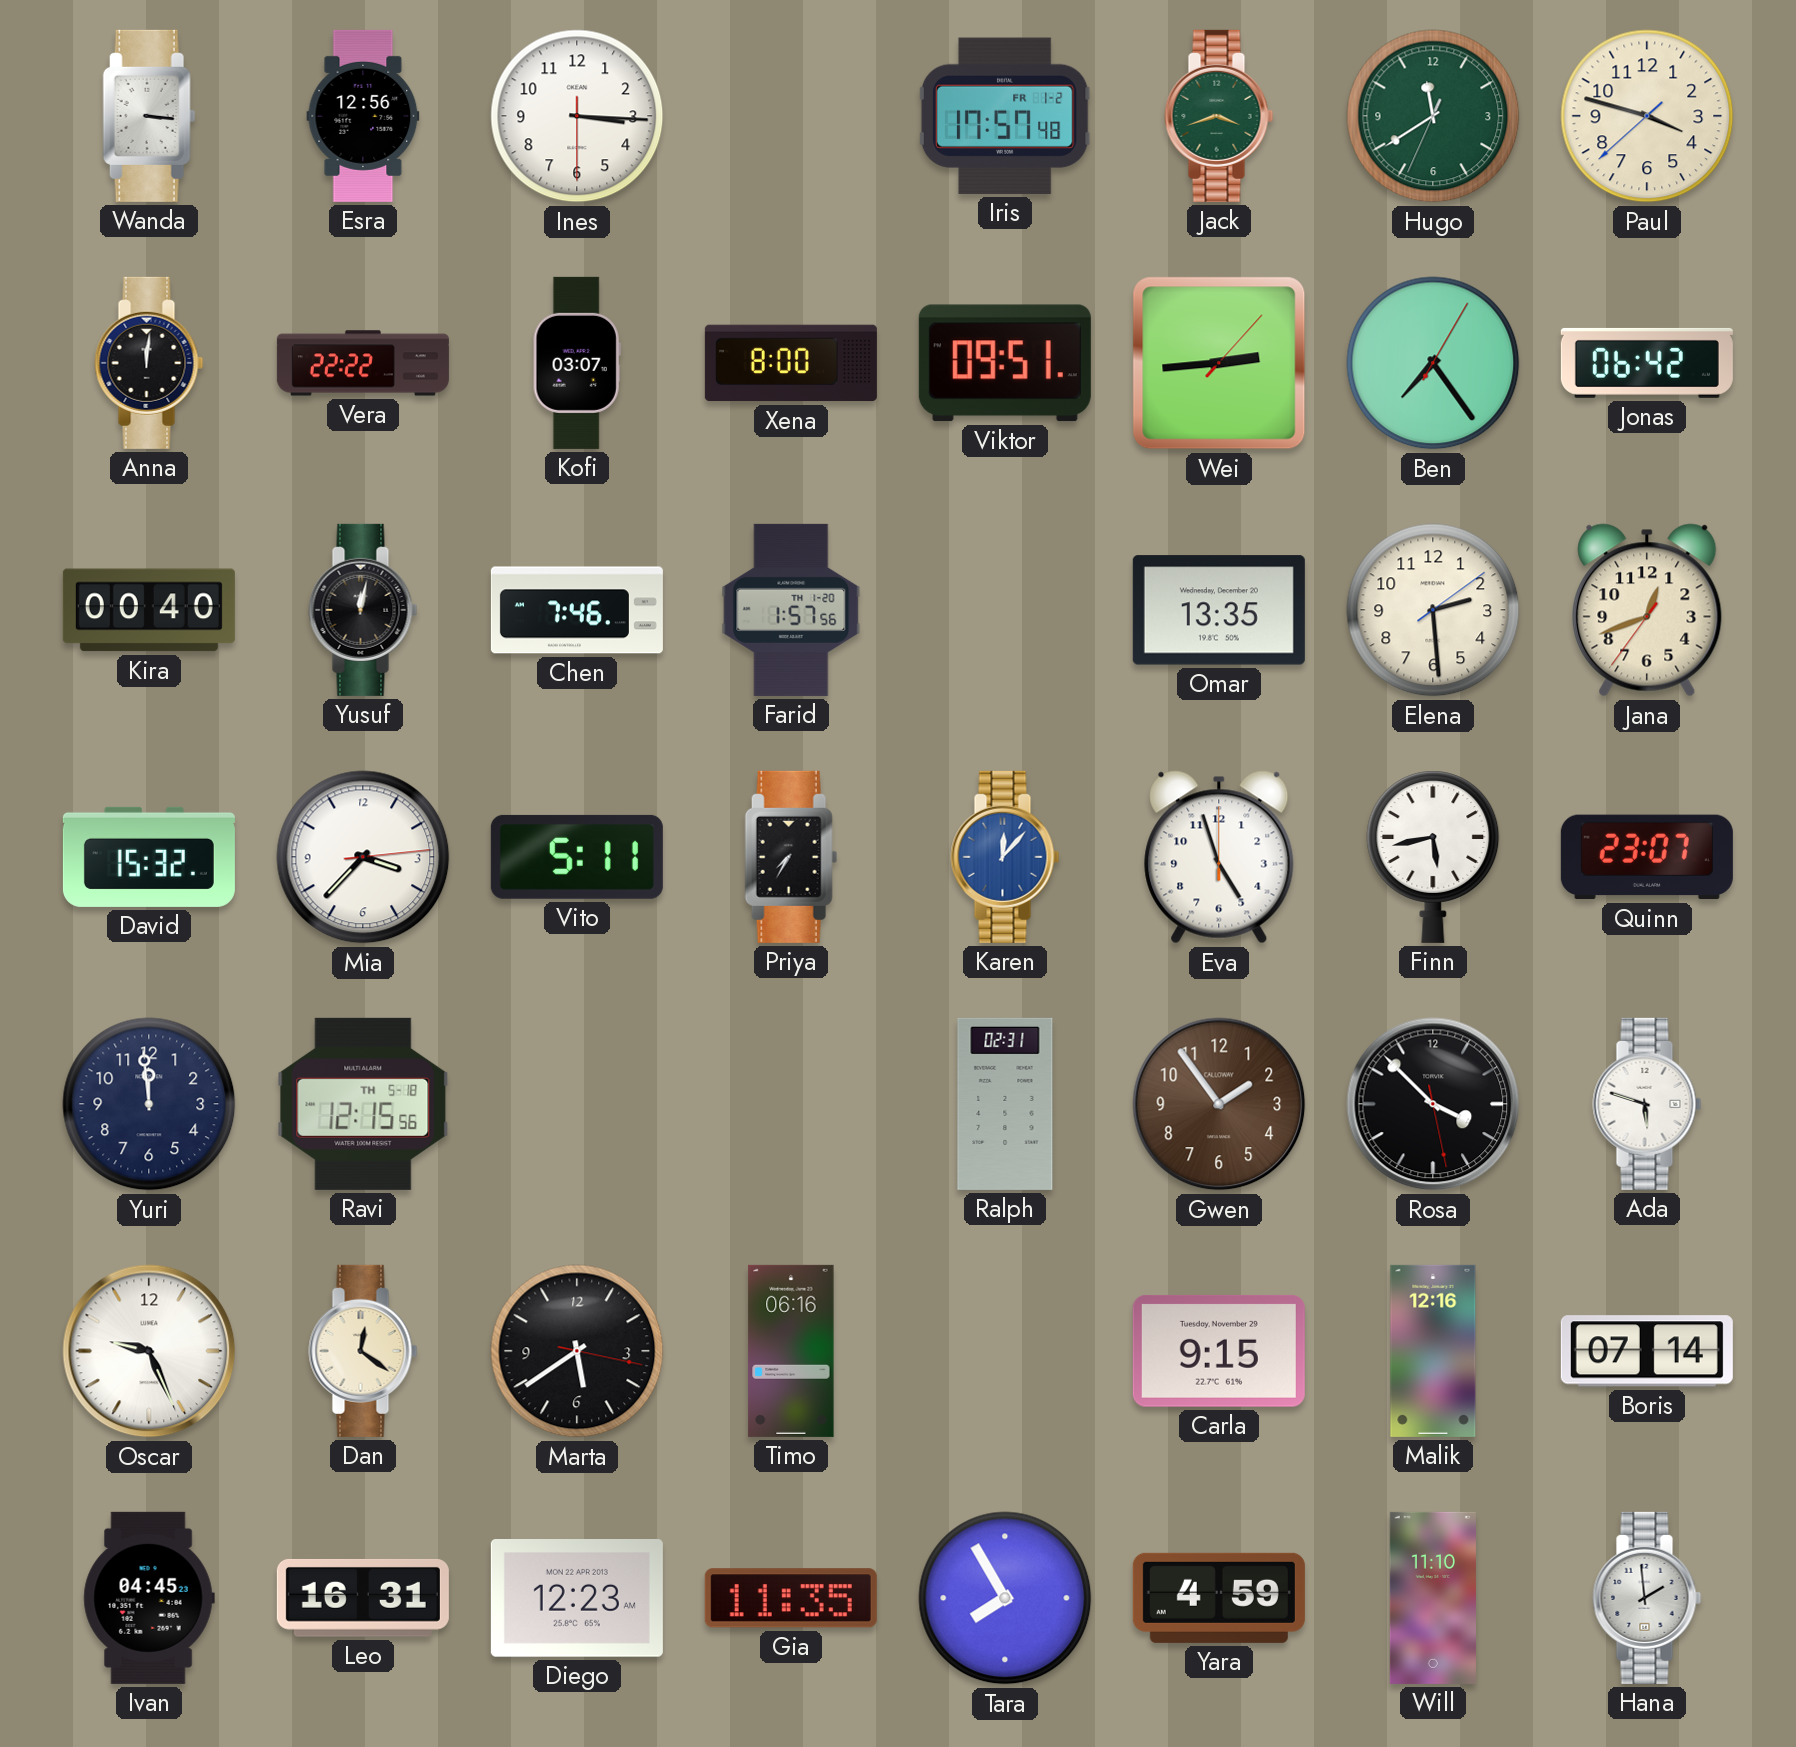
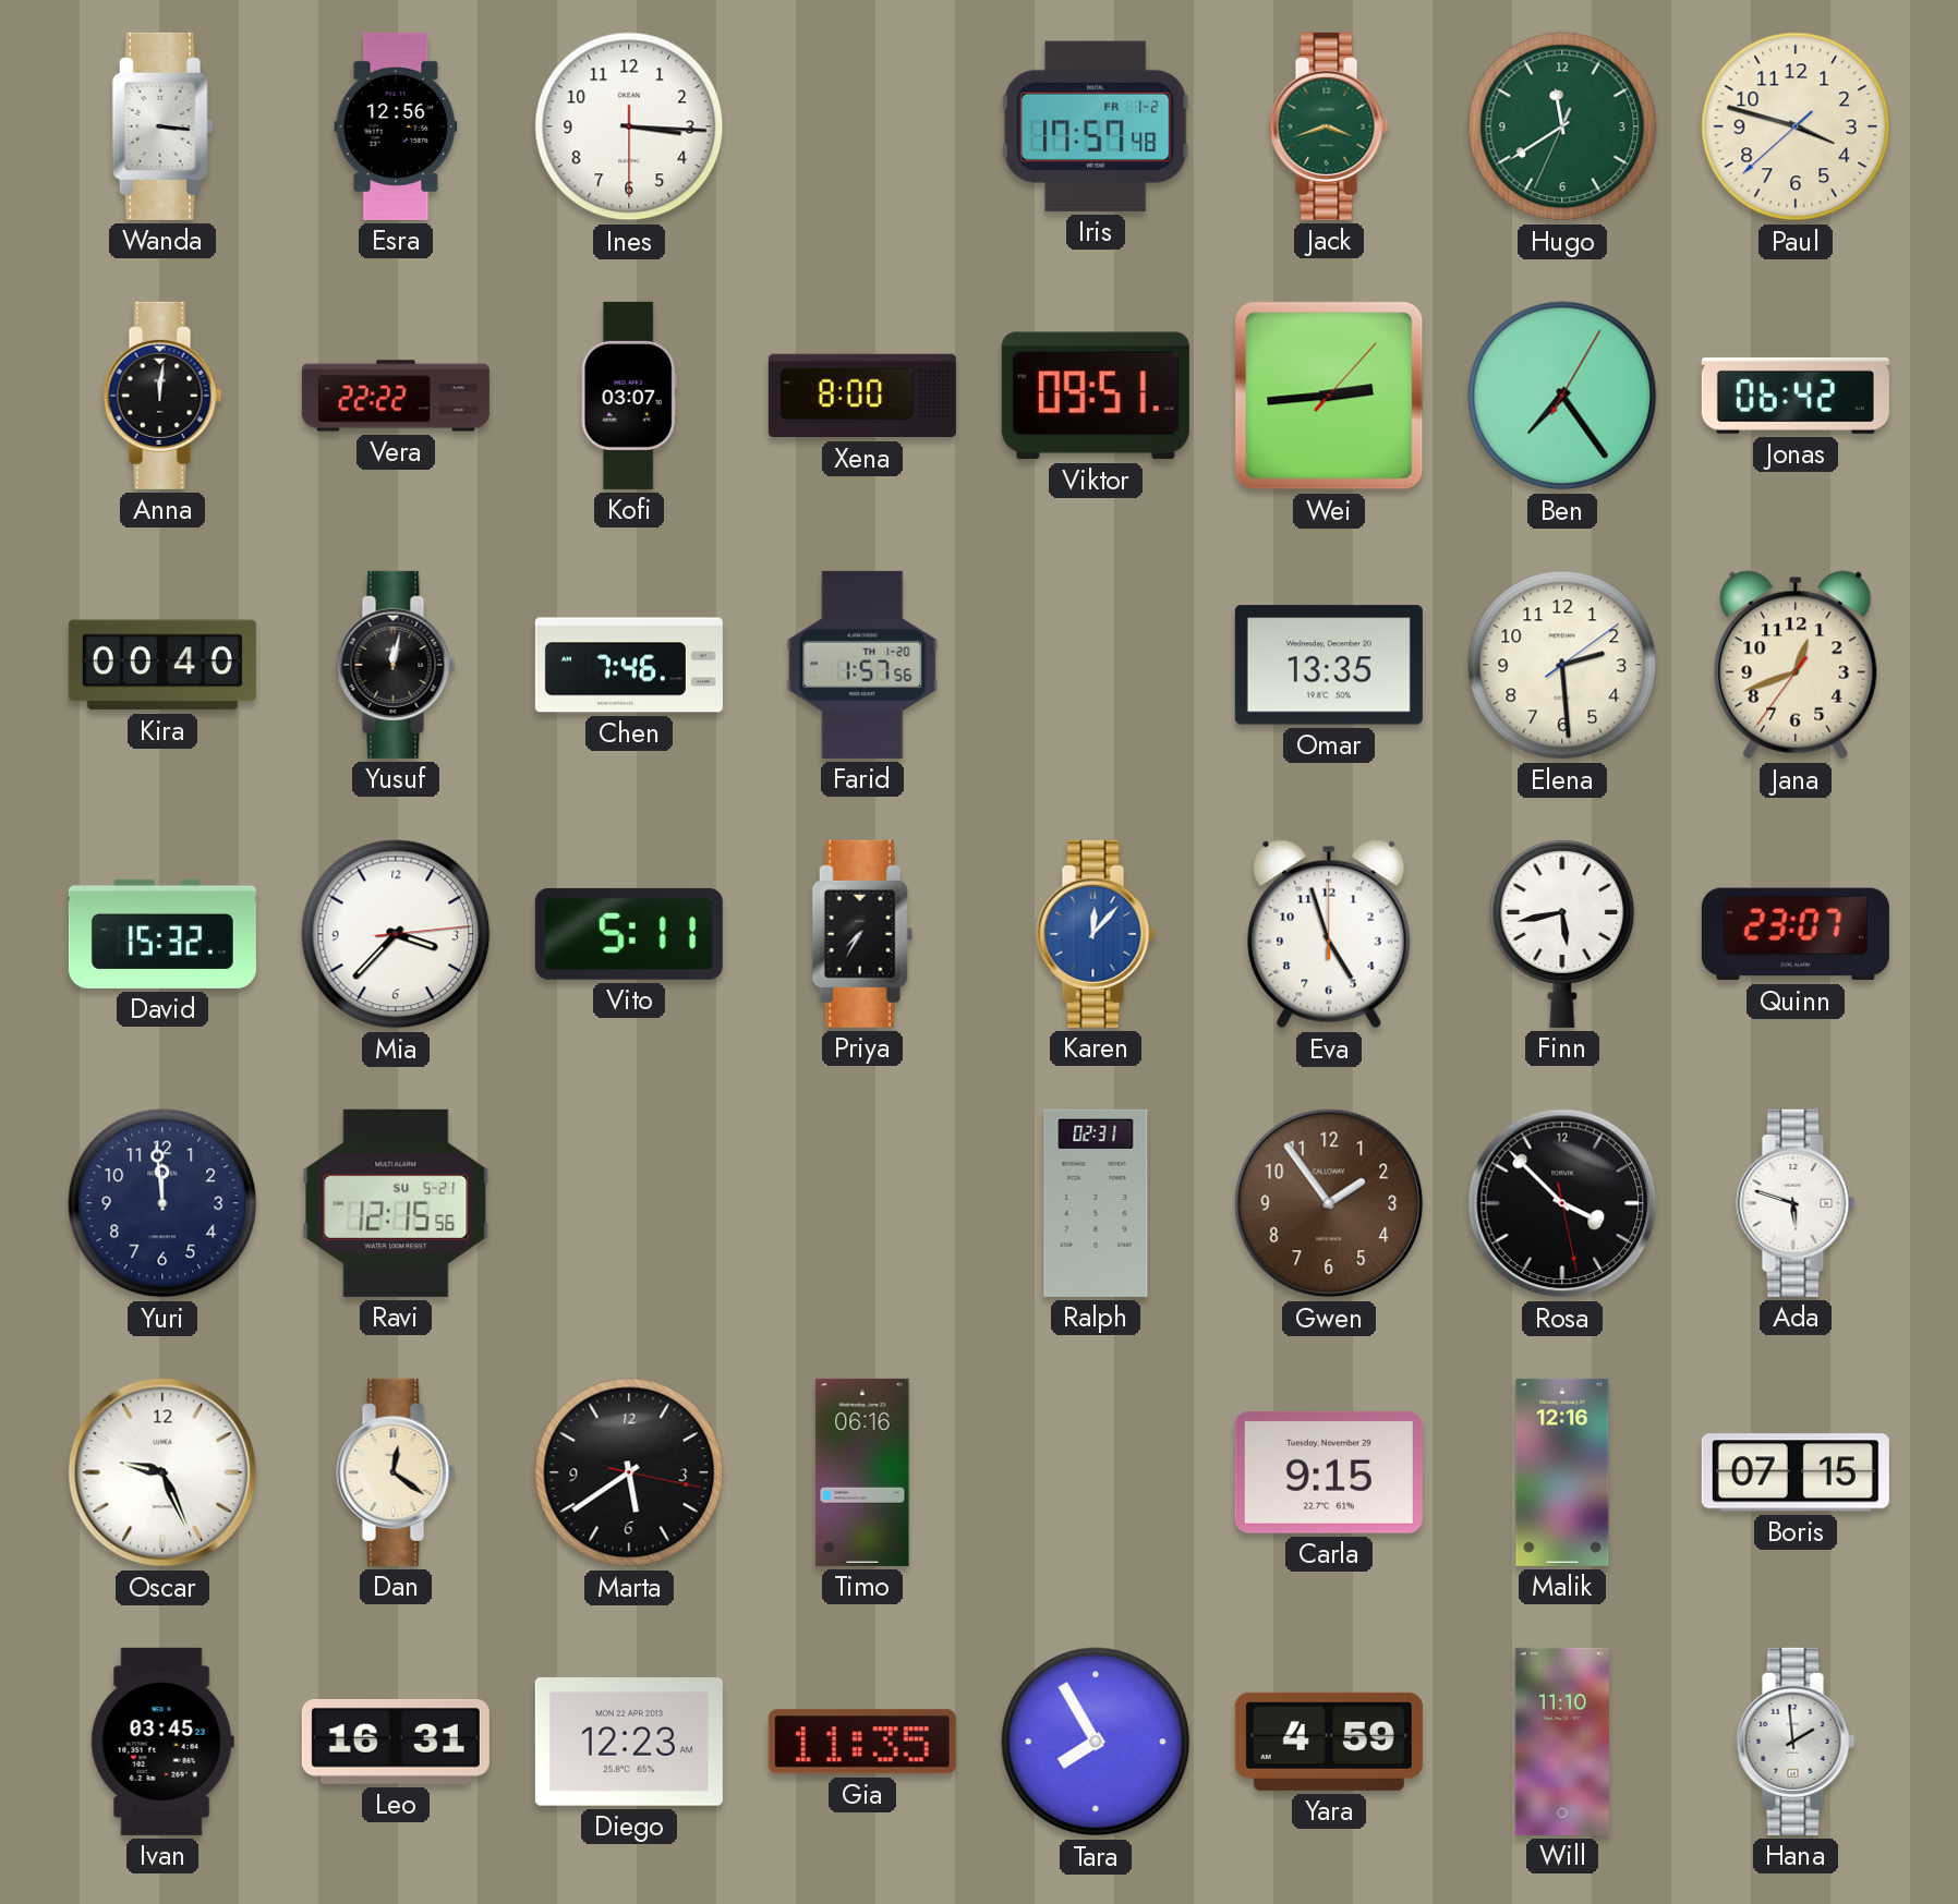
Ravi date: TH 5-18 -> SU 5-21 (396, 1203)
Boris: 07:14 -> 07:15 (1796, 1472)
Ivan: 04:45 -> 03:45 (162, 1742)
